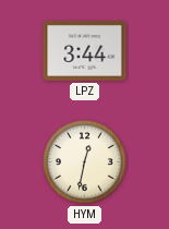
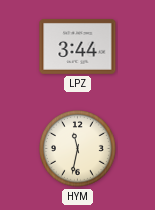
HYM: 12:32 -> 11:32 (78, 149)
